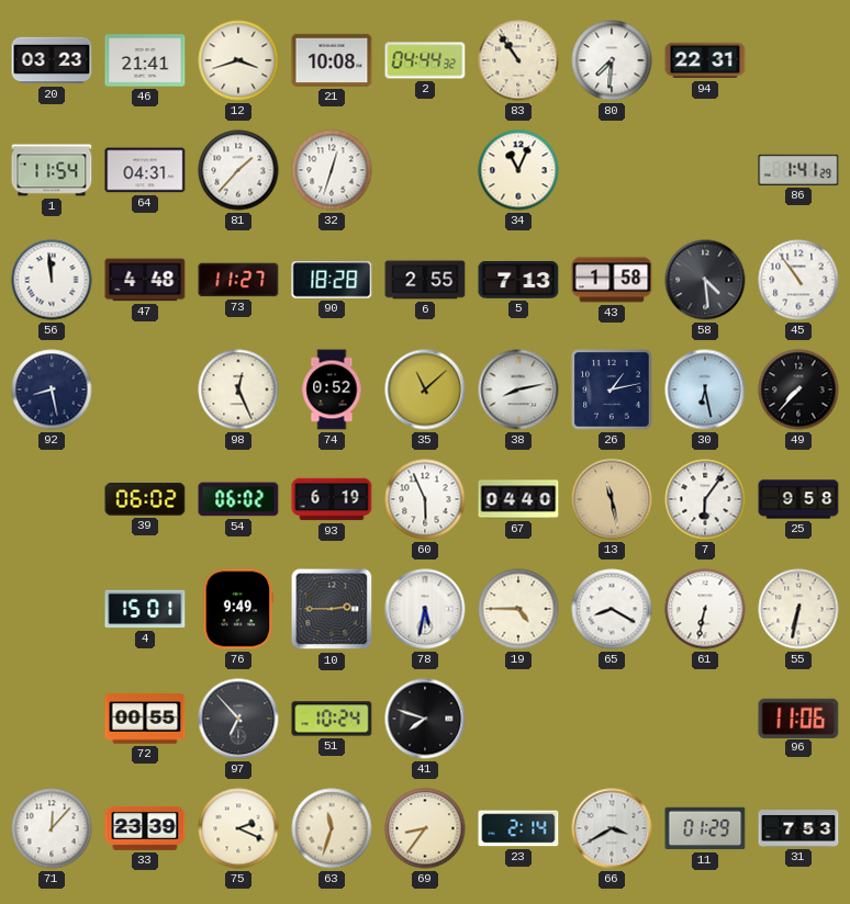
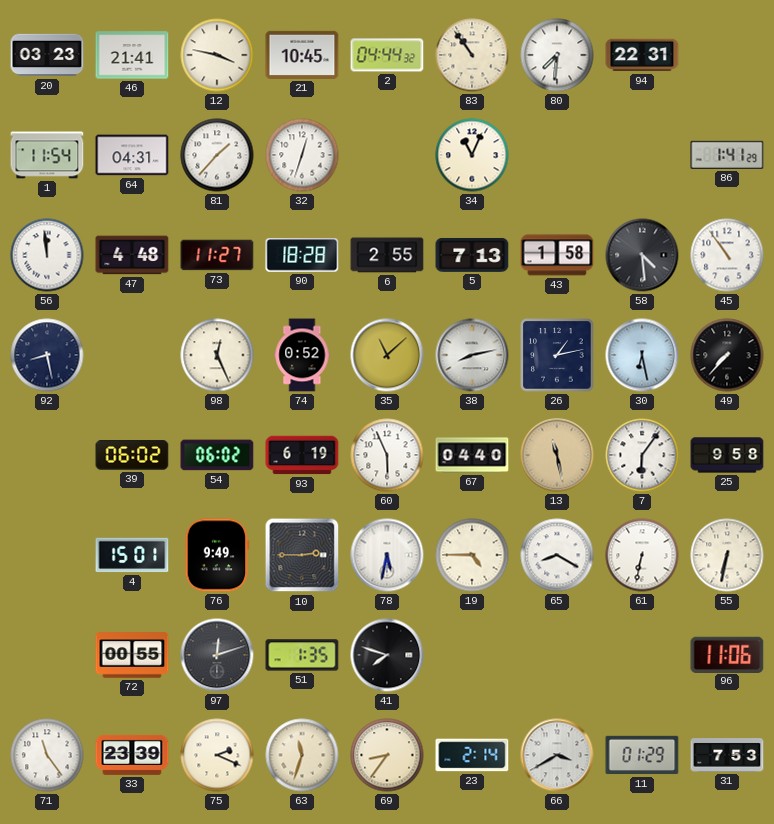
12: 3:42 -> 3:47 (217, 55)
21: 10:08 -> 10:45 (302, 55)
97: 6:53 -> 12:12 (217, 655)
51: 10:24 -> 1:35 (302, 655)
71: 12:07 -> 11:24 (47, 755)
